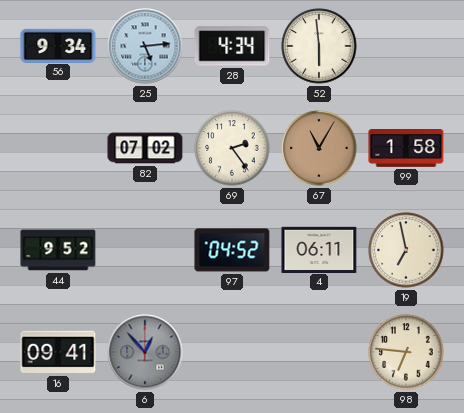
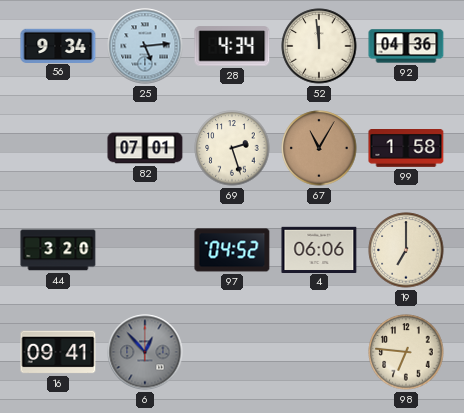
52: 5:59 -> 11:59 (319, 46)
92: none -> 04:36 (406, 46)
82: 07:02 -> 07:01 (145, 148)
69: 2:24 -> 2:27 (232, 148)
44: 9:52 -> 3:20 (58, 250)
4: 06:11 -> 06:06 (319, 249)
19: 6:58 -> 7:00 (406, 250)
